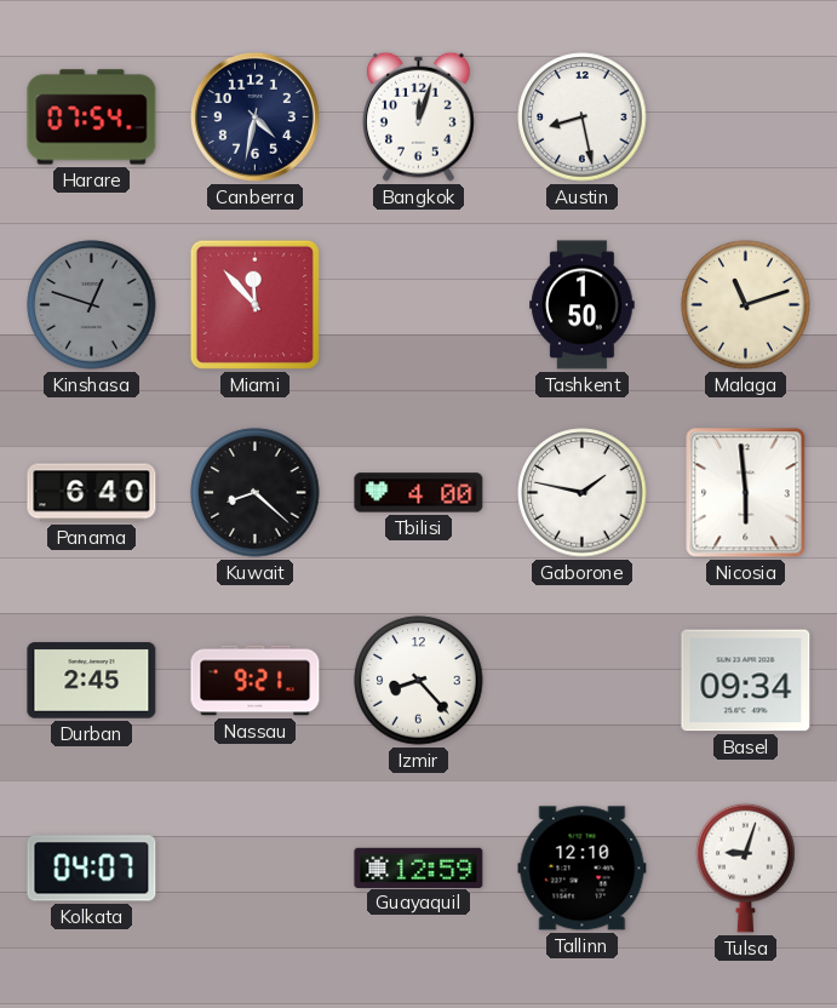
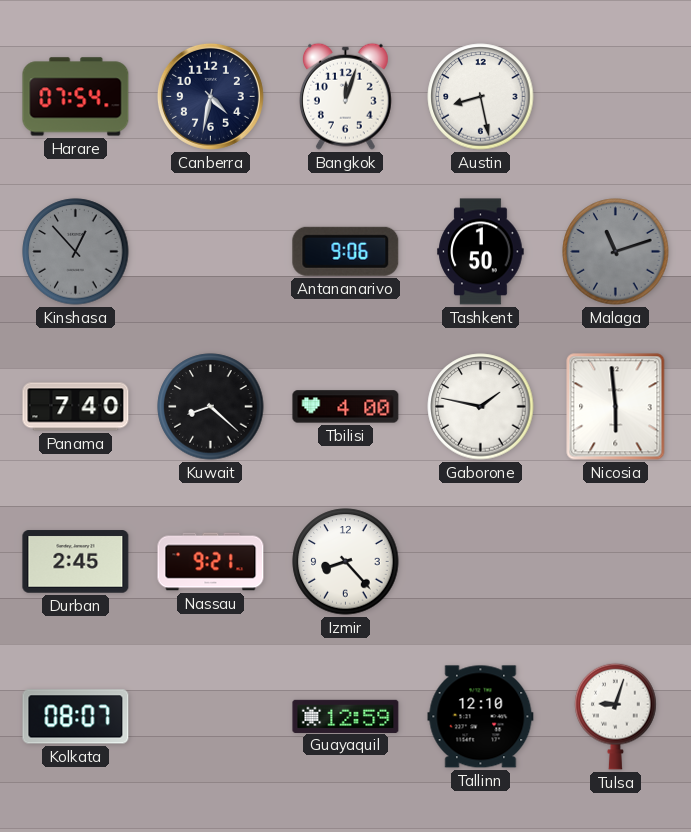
Kinshasa: 12:48 -> 12:53 (76, 252)
Miami: 11:53 -> none (254, 304)
Antananarivo: none -> 9:06 (346, 251)
Malaga dial: cream -> grey (616, 252)
Panama: 6:40 -> 7:40 (76, 407)
Basel: 09:34 -> none (746, 681)
Kolkata: 04:07 -> 08:07 (76, 717)
